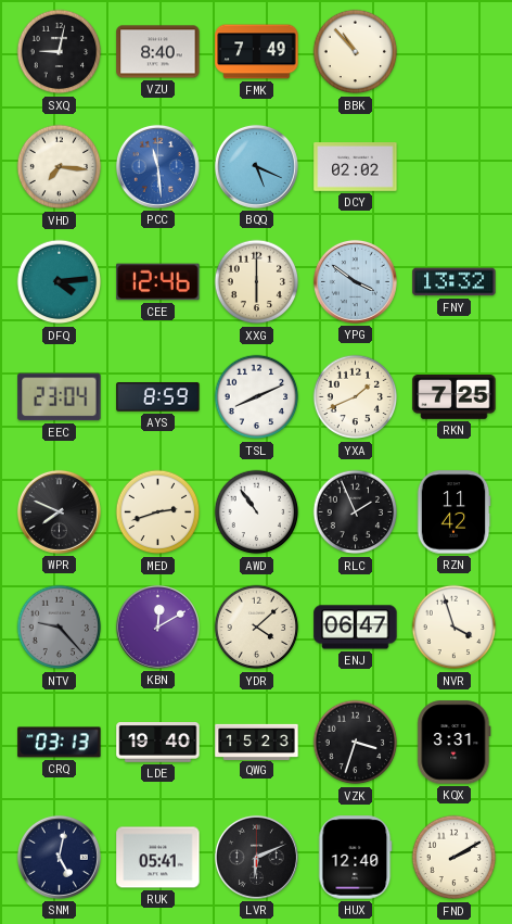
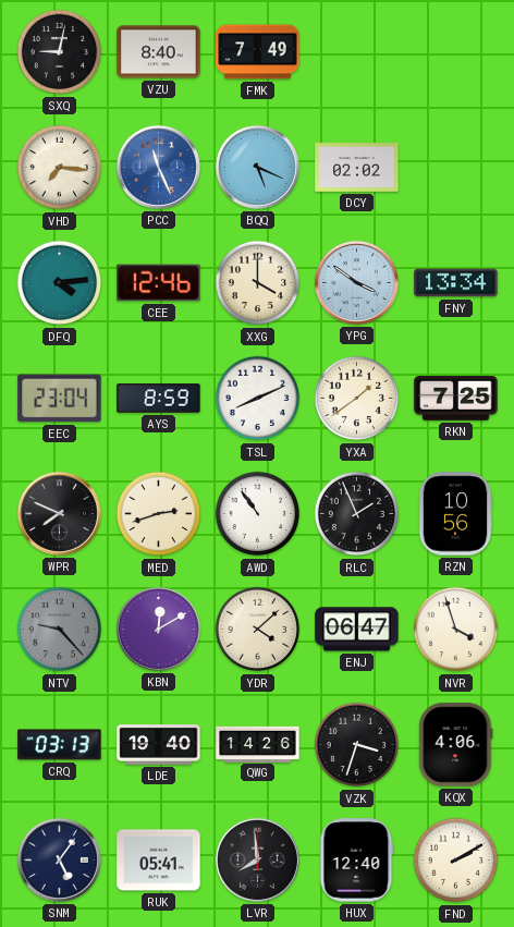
BBK: 10:53 -> none (356, 52)
PCC: 11:29 -> 11:26 (158, 167)
XXG: 6:00 -> 4:00 (258, 283)
FNY: 13:32 -> 13:34 (456, 283)
YXA: 1:41 -> 1:39 (357, 399)
RZN: 11:42 -> 10:56 (455, 514)
QWG: 15:23 -> 14:26 (258, 744)
KQX: 3:31 -> 4:06 (456, 745)
SNM: 5:02 -> 5:06 (59, 859)
LVR: 6:11 -> 7:59 (257, 859)
